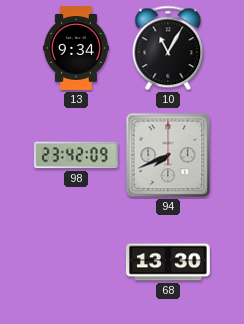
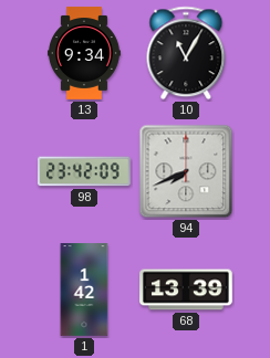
1: none -> 1:42 (84, 289)
68: 13:30 -> 13:39 (187, 289)
